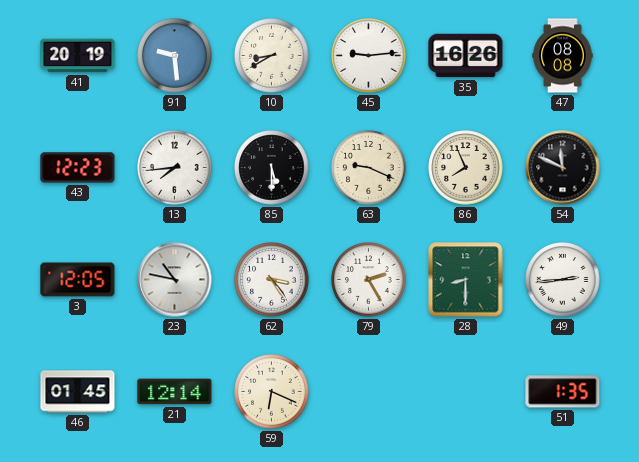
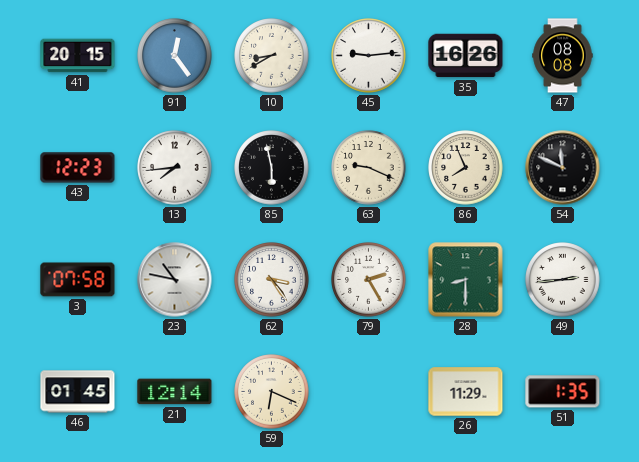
41: 20:19 -> 20:15 (78, 56)
91: 9:29 -> 12:24 (175, 56)
85: 5:30 -> 5:58 (272, 168)
3: 12:05 -> 07:58 (78, 280)
26: none -> 11:29 (466, 392)
